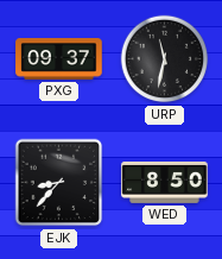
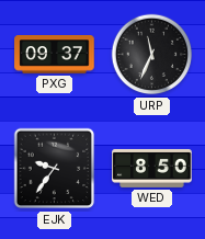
URP: 11:32 -> 11:34 (152, 55)
EJK: 8:37 -> 9:36 (55, 169)
